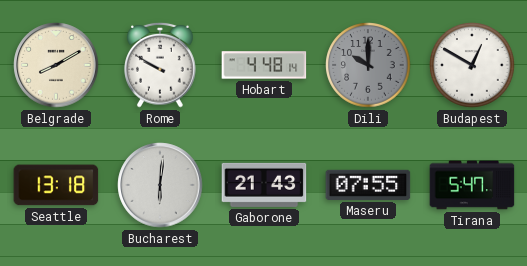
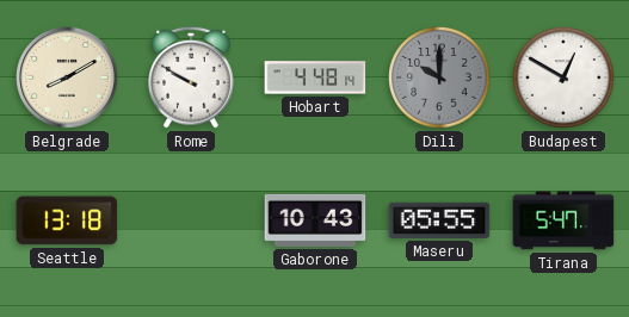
Bucharest: 6:01 -> none (160, 185)
Gaborone: 21:43 -> 10:43 (315, 220)
Maseru: 07:55 -> 05:55 (439, 220)
